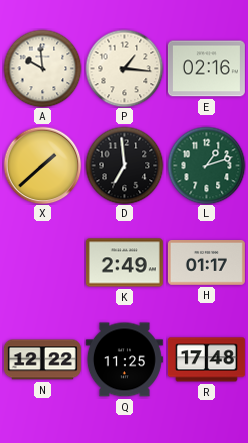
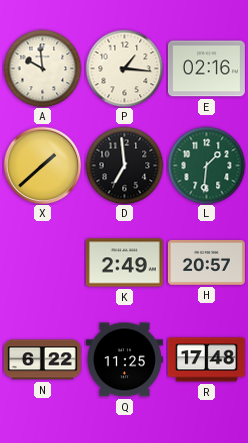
L: 1:12 -> 1:31 (206, 165)
H: 01:17 -> 20:57 (206, 263)
N: 12:22 -> 6:22 (42, 360)
